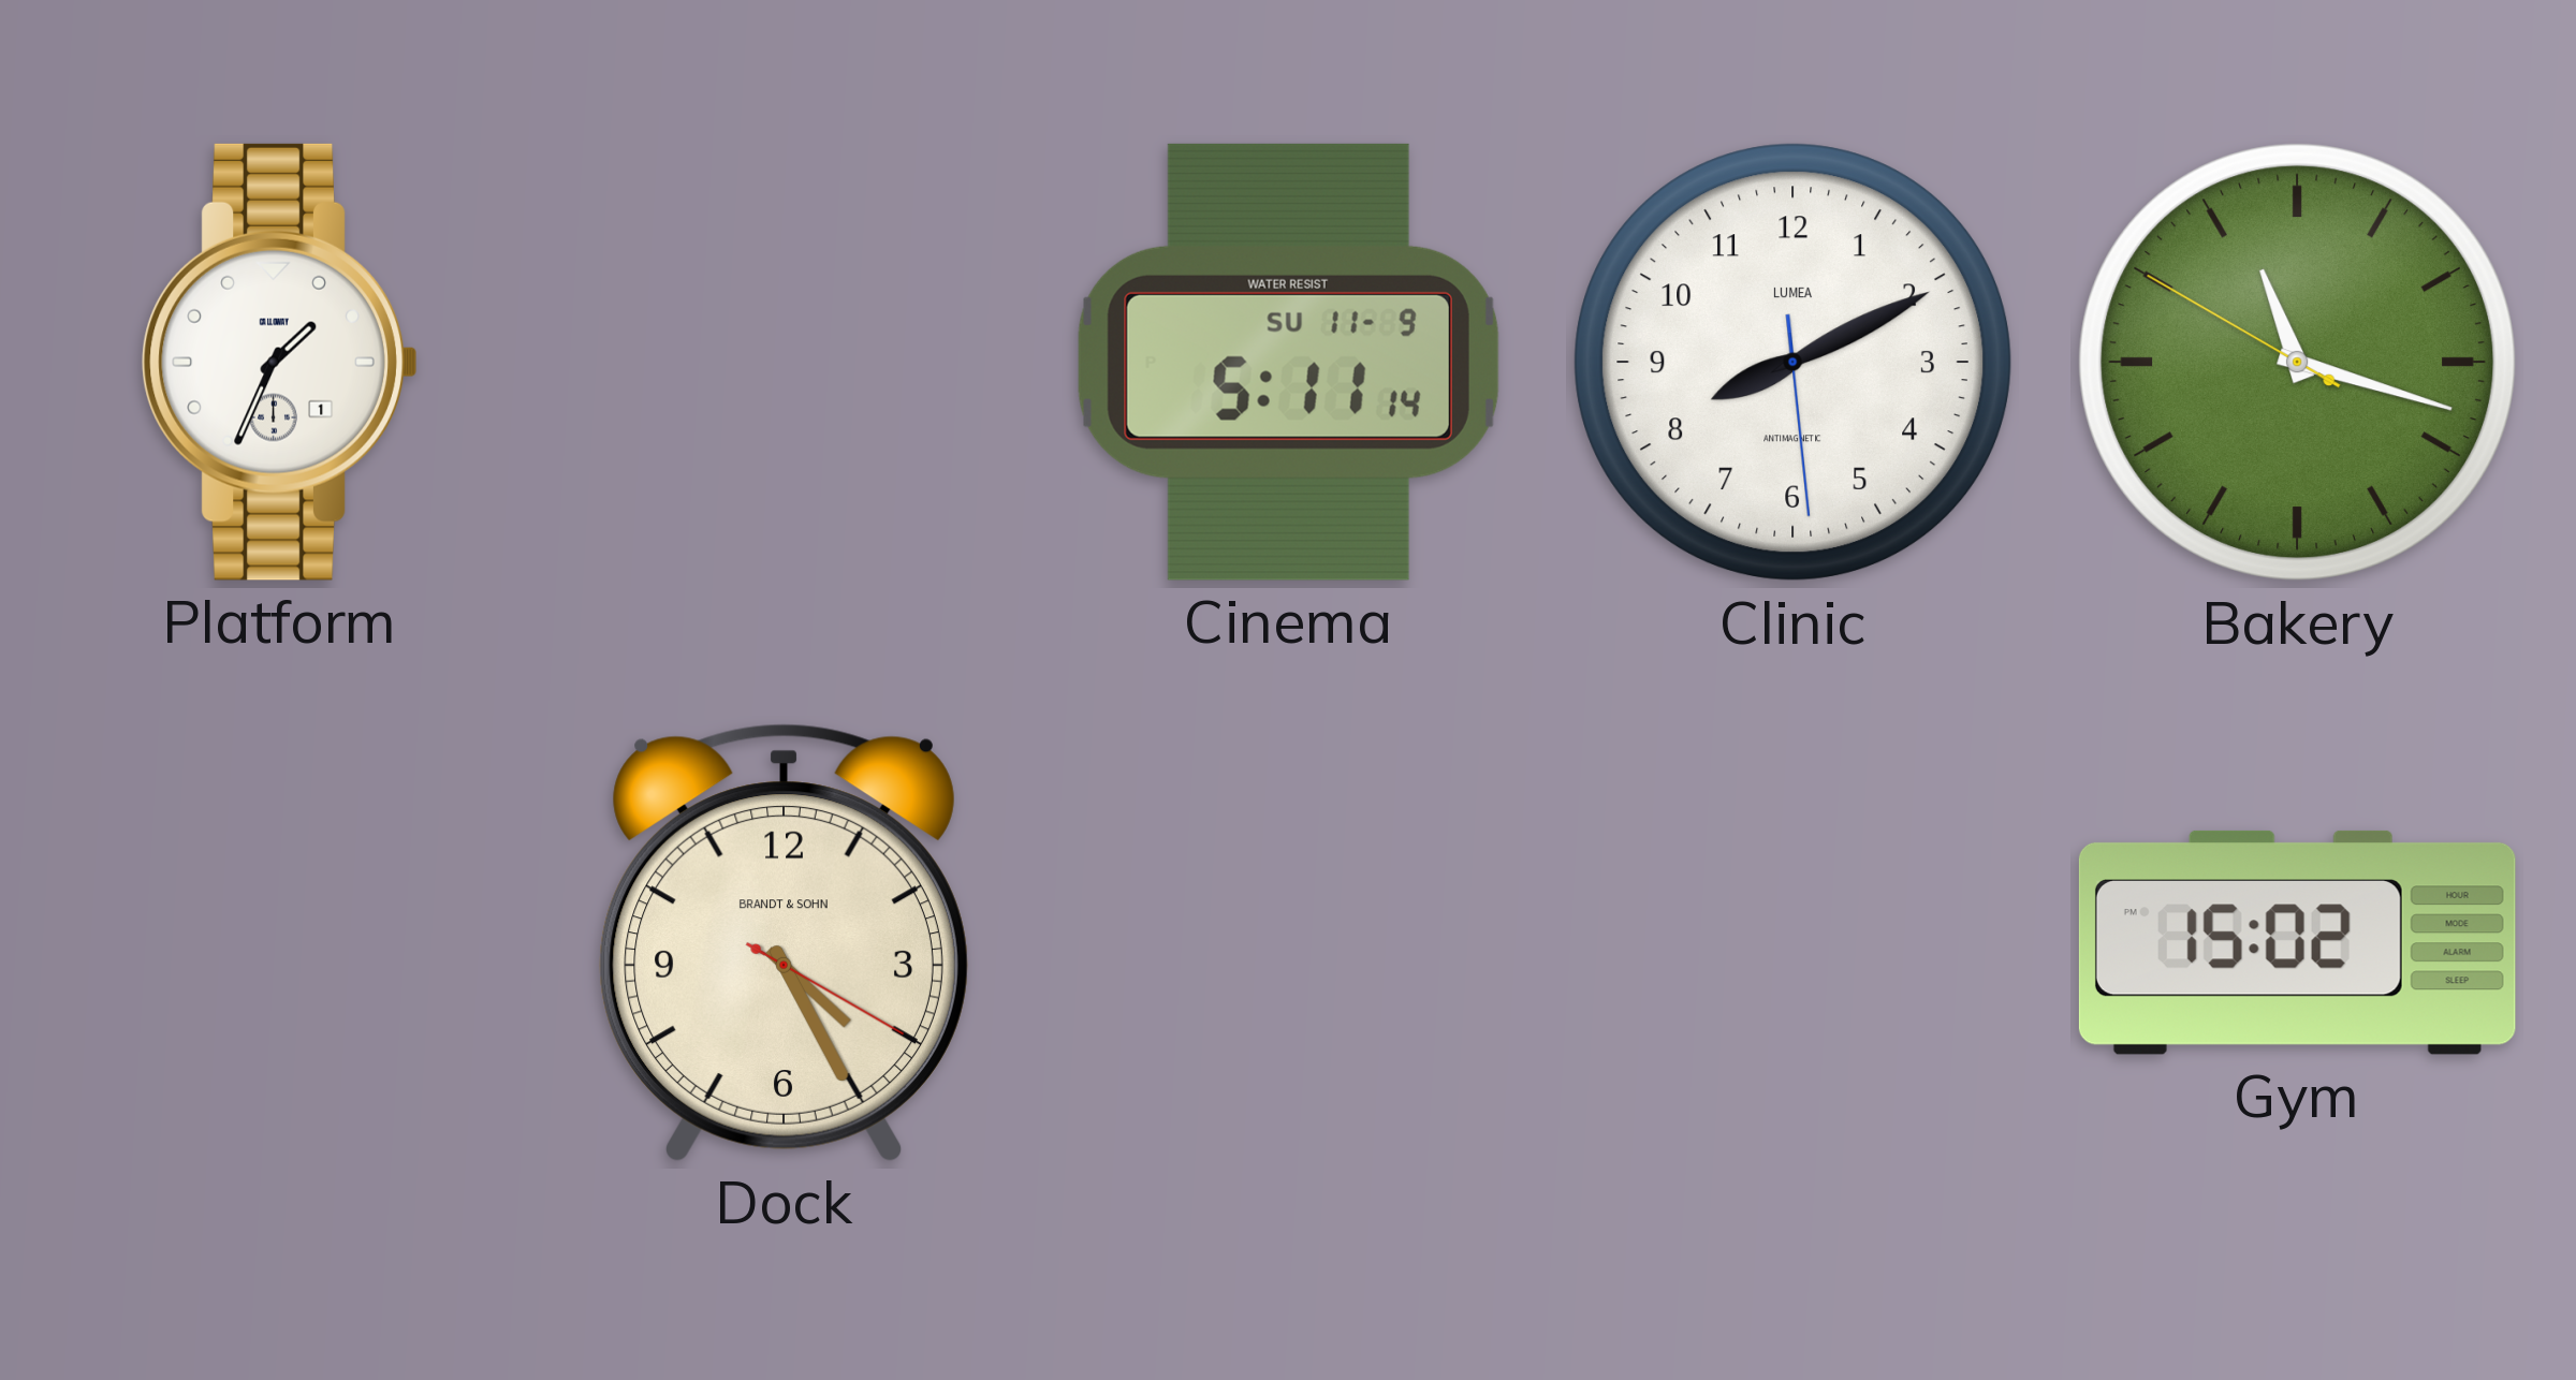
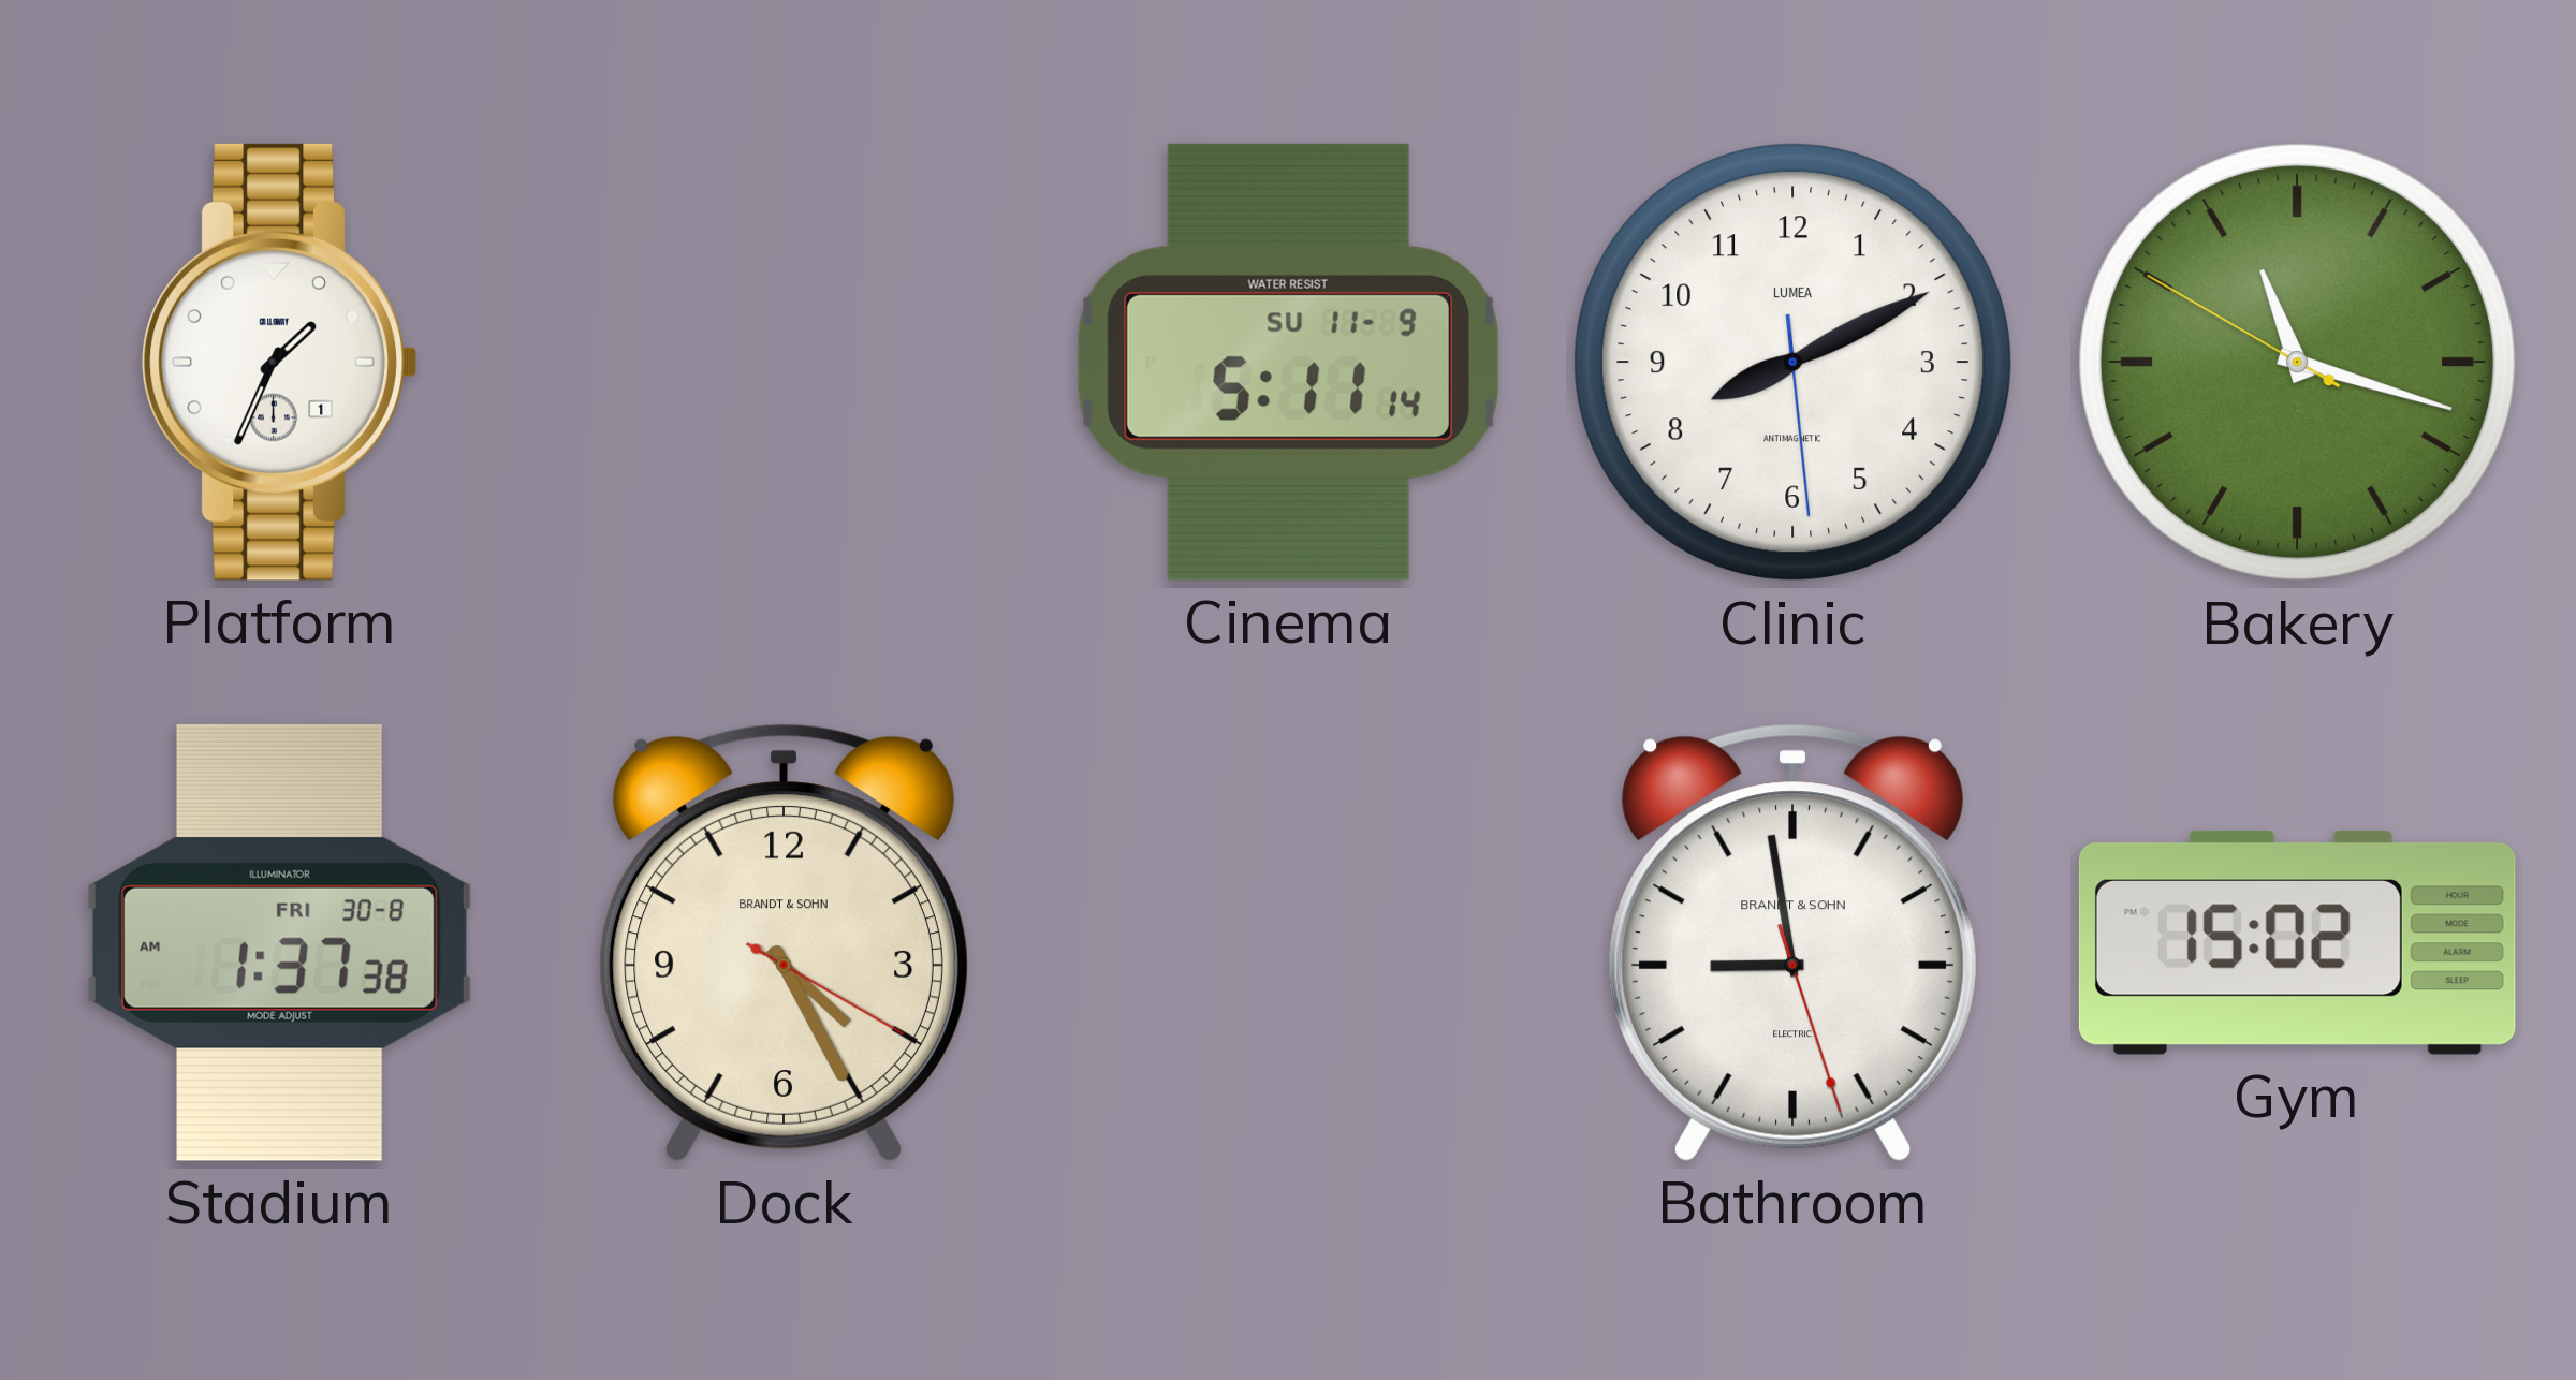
Stadium: none -> 1:37 (279, 942)
Bathroom: none -> 8:58 (1792, 943)
